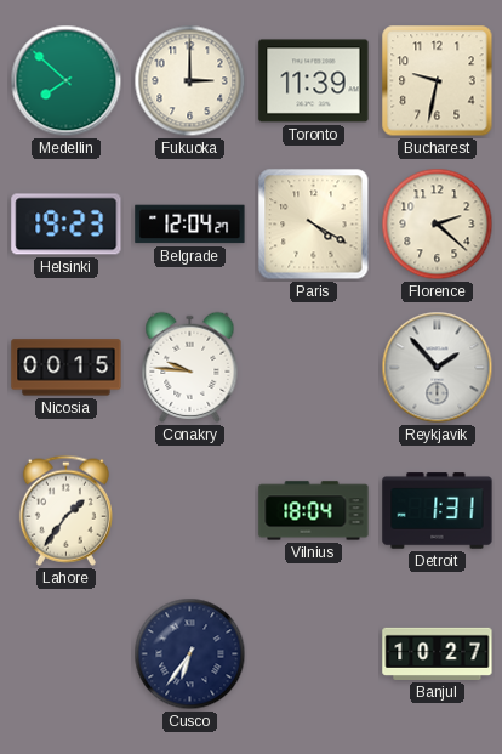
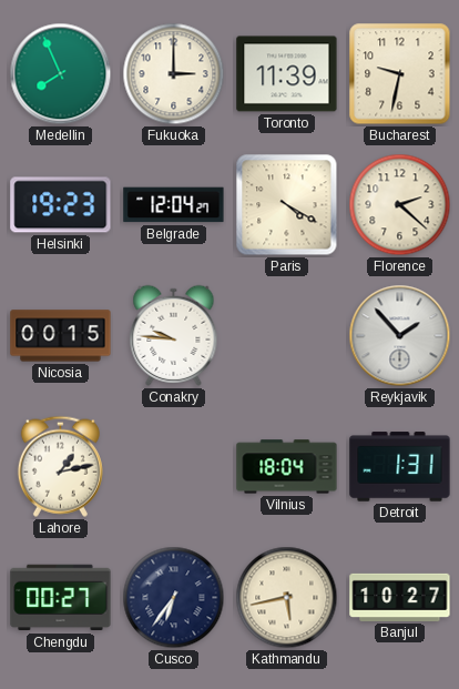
Medellin: 7:52 -> 7:56 (61, 74)
Lahore: 1:36 -> 1:13 (60, 466)
Chengdu: none -> 00:27 (61, 598)
Kathmandu: none -> 5:43 (287, 598)
